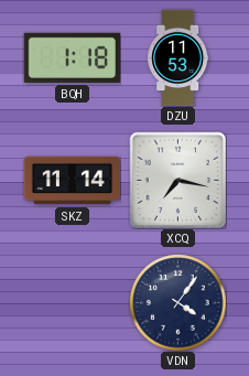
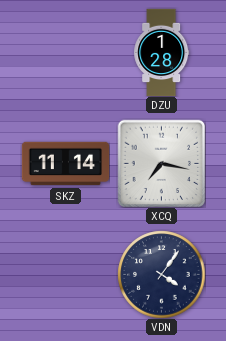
BQH: 1:18 -> none (72, 57)
DZU: 11:53 -> 1:28 (162, 52)
